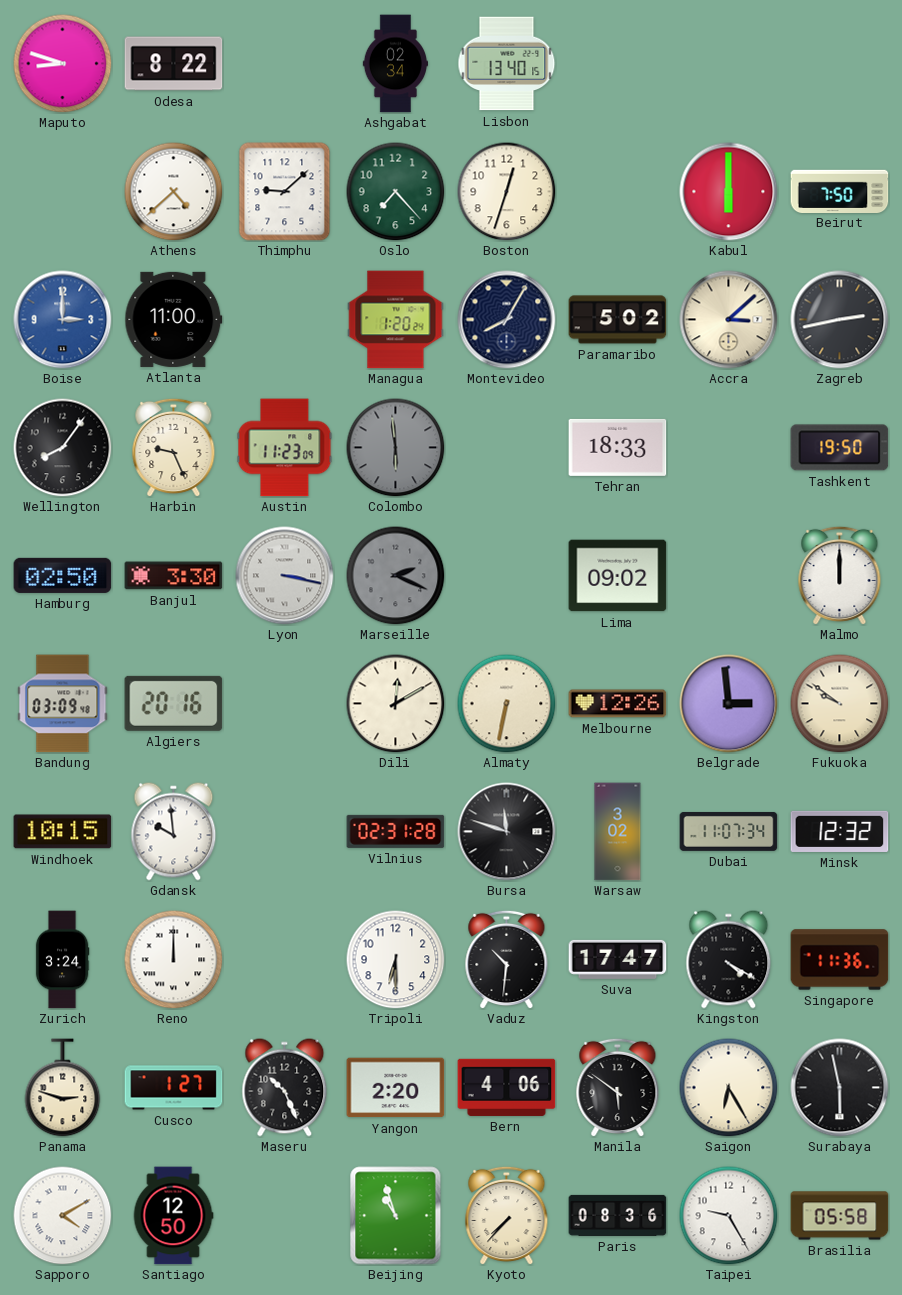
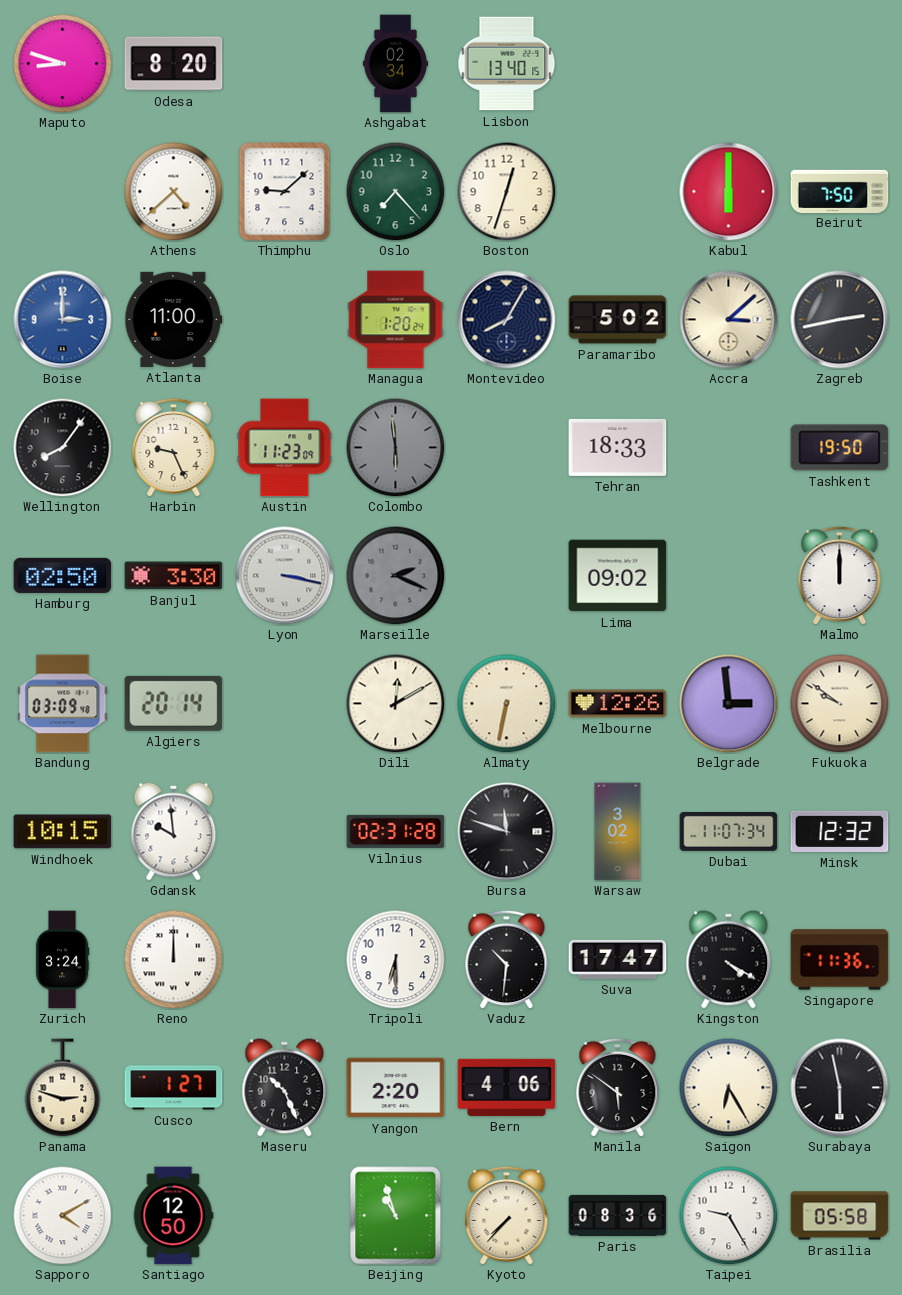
Odesa: 8:22 -> 8:20 (174, 64)
Algiers: 20:16 -> 20:14 (174, 703)
